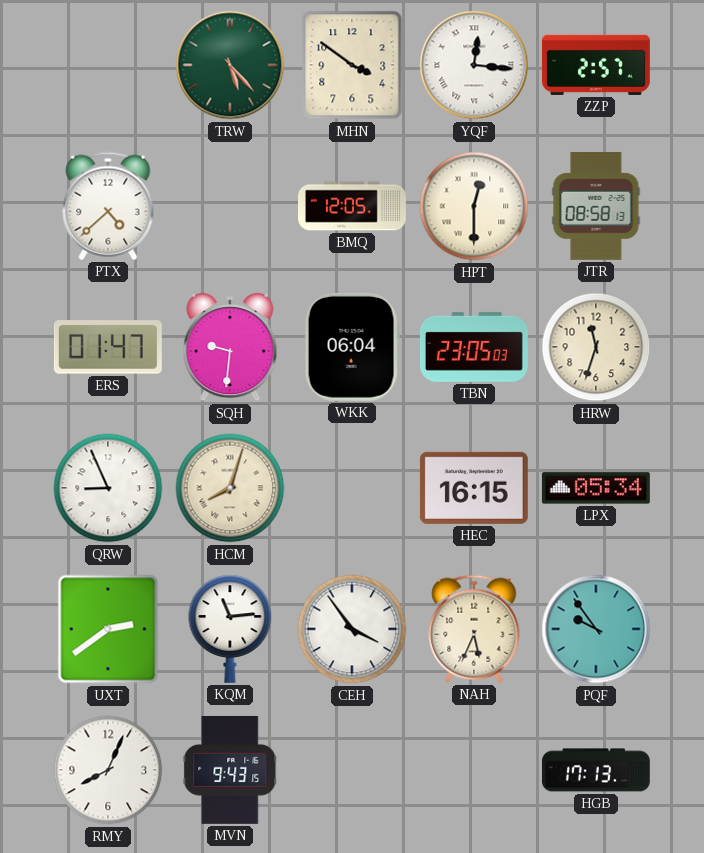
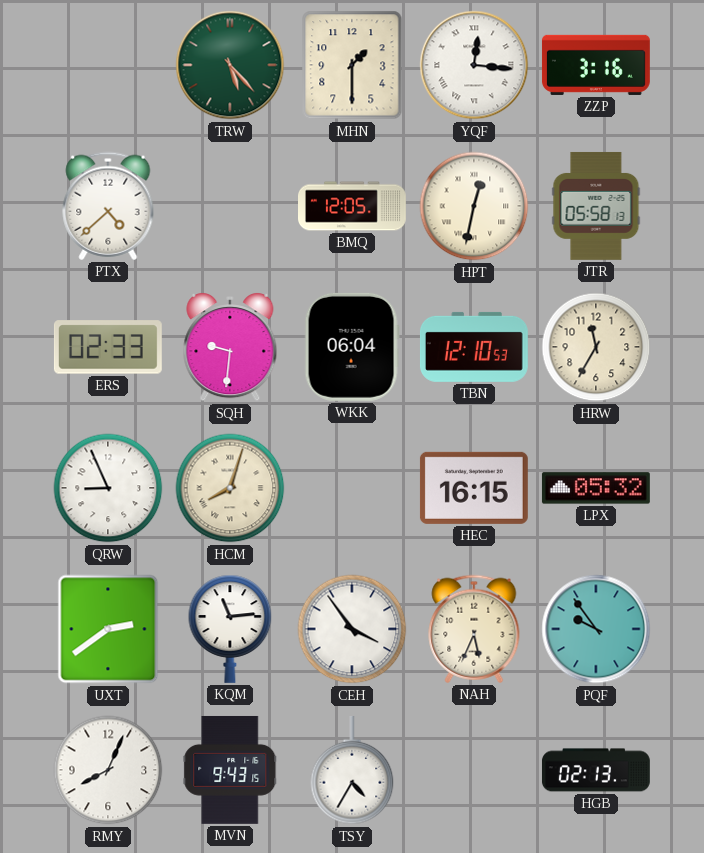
MHN: 3:51 -> 1:30 (352, 65)
ZZP: 2:57 -> 3:16 (596, 65)
HPT: 12:30 -> 12:32 (474, 206)
JTR: 08:58 -> 05:58 (596, 206)
ERS: 01:47 -> 02:33 (108, 347)
TBN: 23:05 -> 12:10 (474, 347)
HRW: 11:33 -> 11:35 (596, 347)
LPX: 05:34 -> 05:32 (596, 488)
TSY: none -> 4:35 (352, 770)
HGB: 17:13 -> 02:13 (596, 770)
